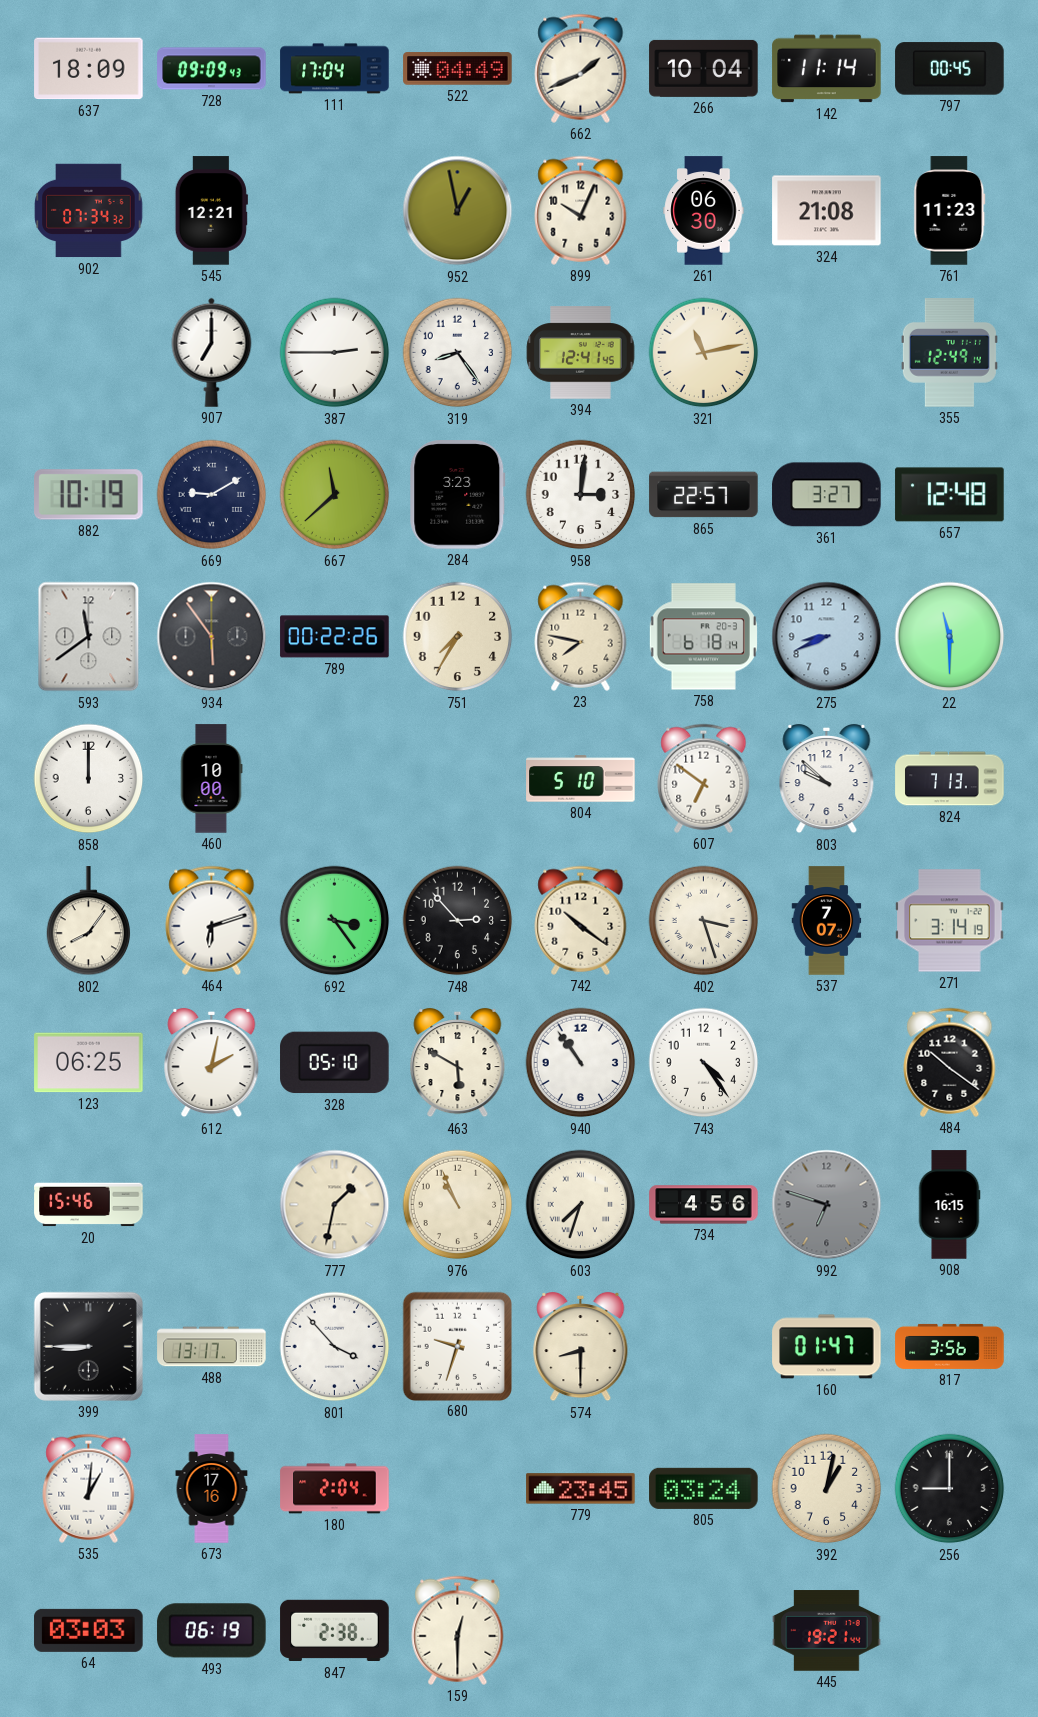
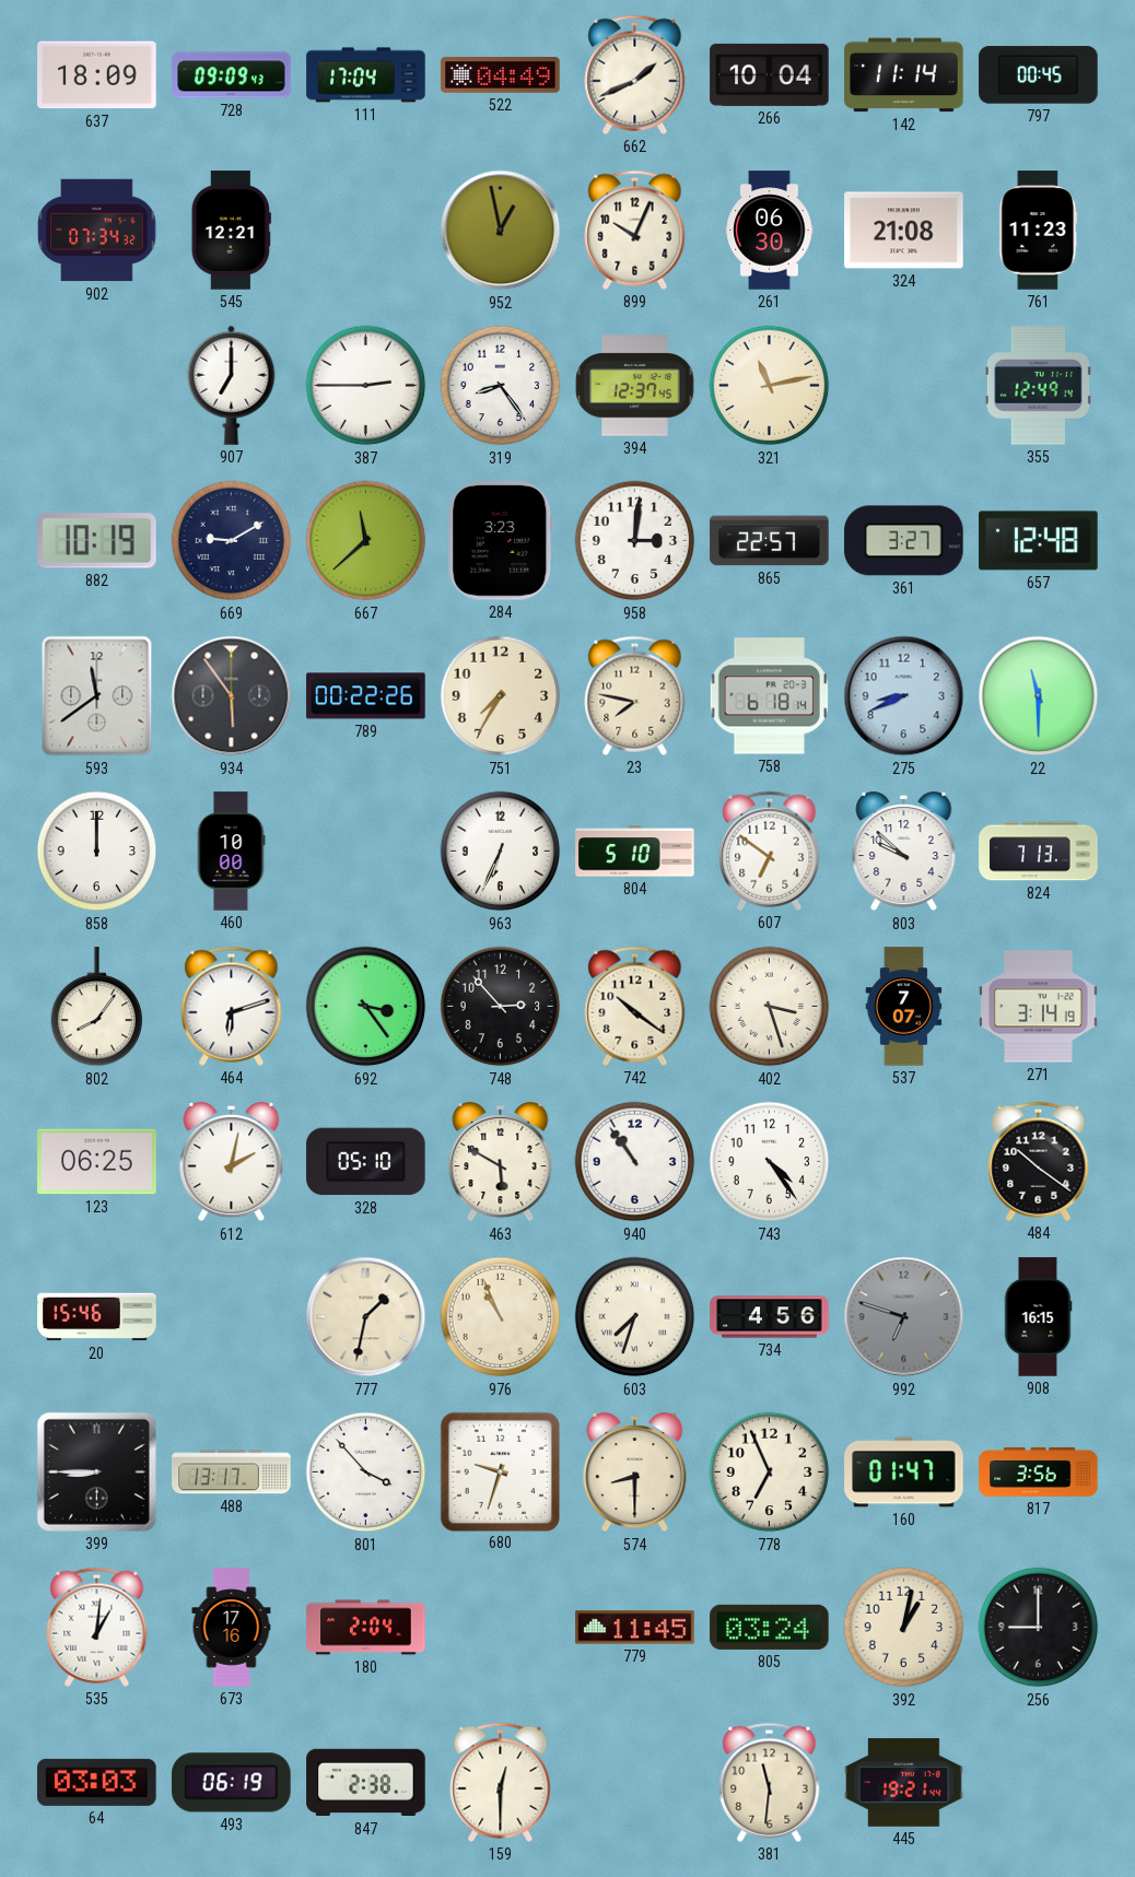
394: 12:41 -> 12:37 (635, 386)
963: none -> 6:34 (501, 852)
778: none -> 6:56 (770, 1473)
779: 23:45 -> 11:45 (635, 1628)
381: none -> 11:31 (770, 1782)
